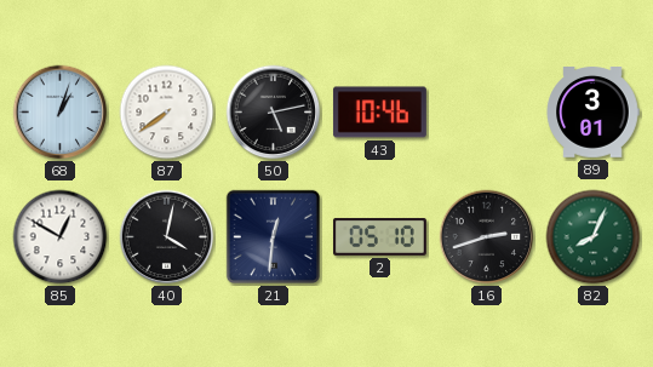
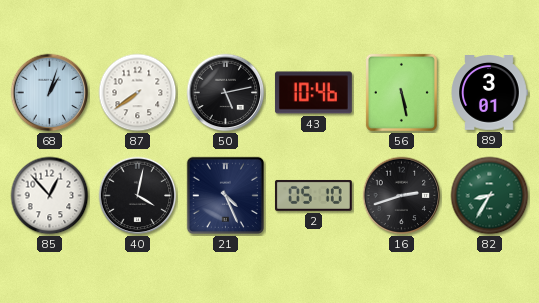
56: none -> 5:28 (401, 92)
85: 12:50 -> 12:53 (50, 196)
21: 12:31 -> 4:26 (225, 195)
82: 8:04 -> 8:35 (490, 196)
